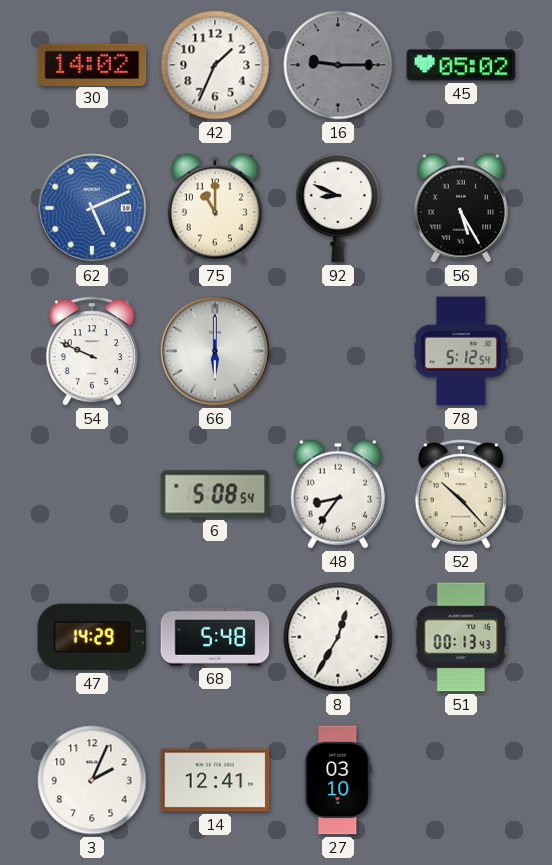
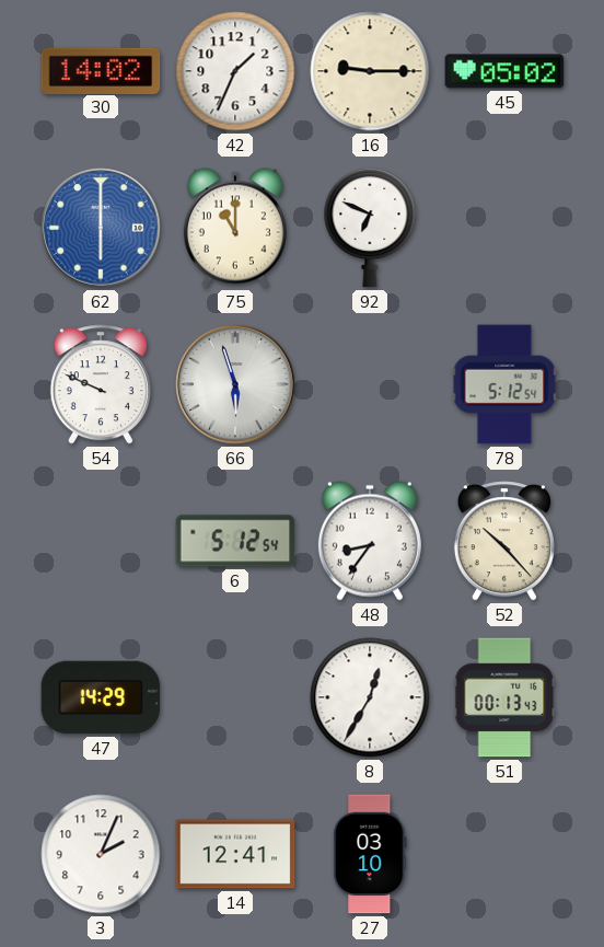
16 dial: grey -> cream (370, 71)
62: 5:11 -> 6:00 (101, 228)
92: 8:49 -> 6:49 (370, 228)
56: 5:25 -> none (461, 208)
66: 6:00 -> 5:57 (235, 384)
6: 5:08 -> 5:12 (235, 541)
68: 5:48 -> none (215, 637)
